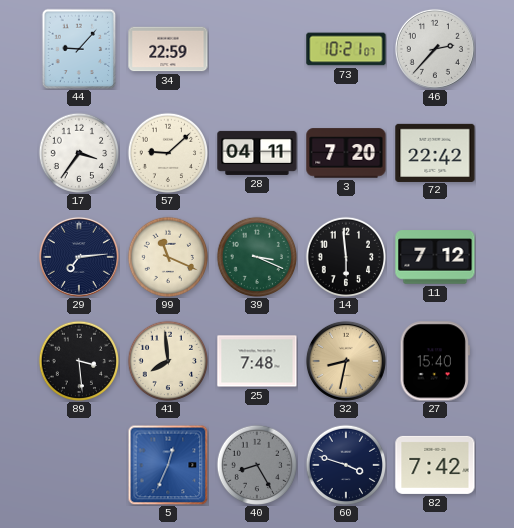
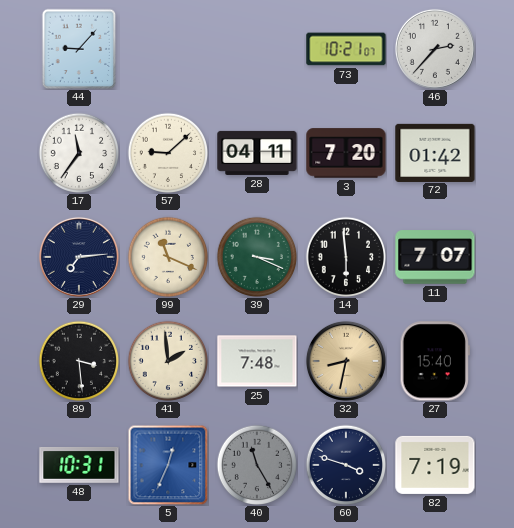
34: 22:59 -> none (168, 49)
17: 3:36 -> 11:36 (78, 152)
72: 22:42 -> 01:42 (435, 152)
11: 7:12 -> 7:07 (435, 257)
41: 7:59 -> 1:59 (167, 360)
48: none -> 10:31 (79, 465)
40: 8:25 -> 11:25 (256, 464)
82: 7:42 -> 7:19 (435, 465)
